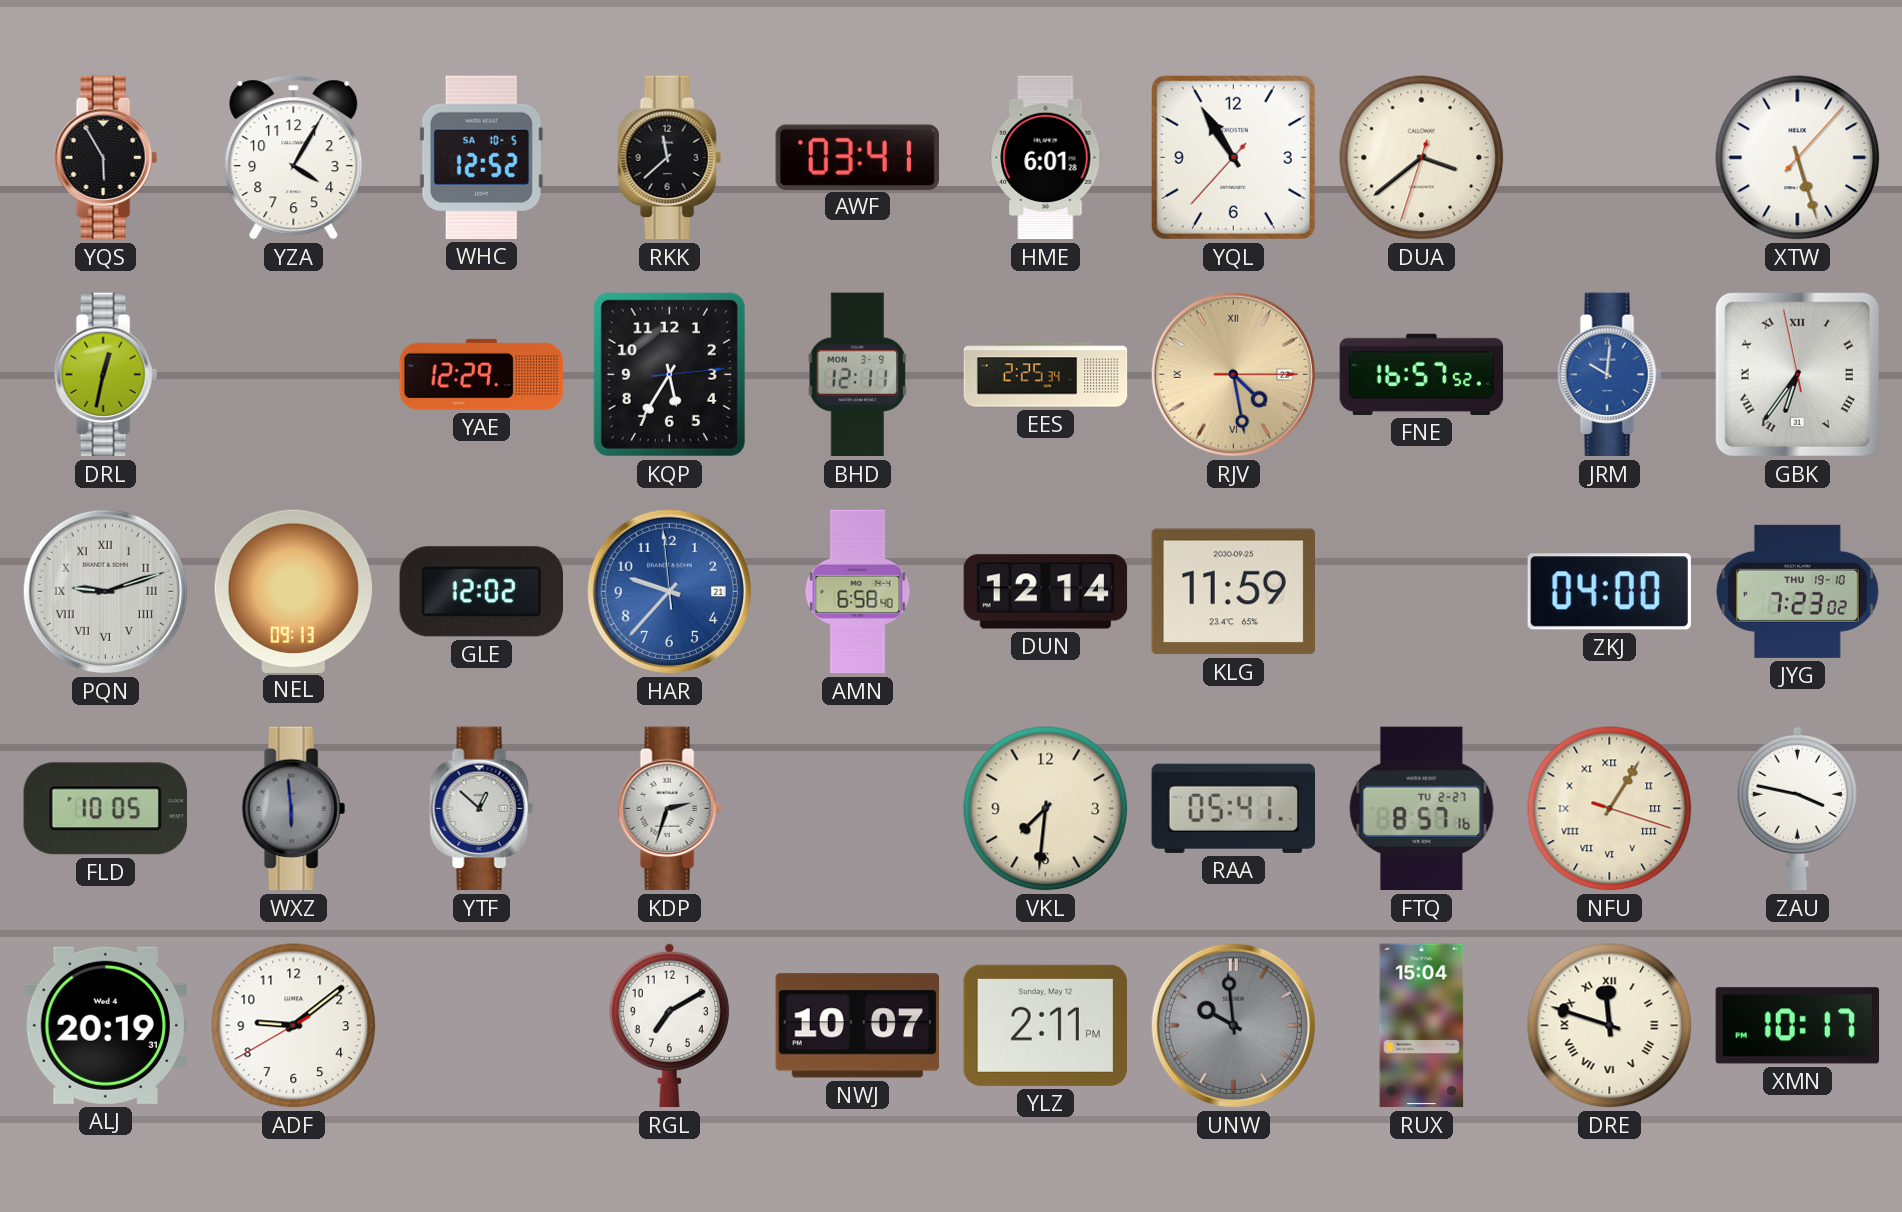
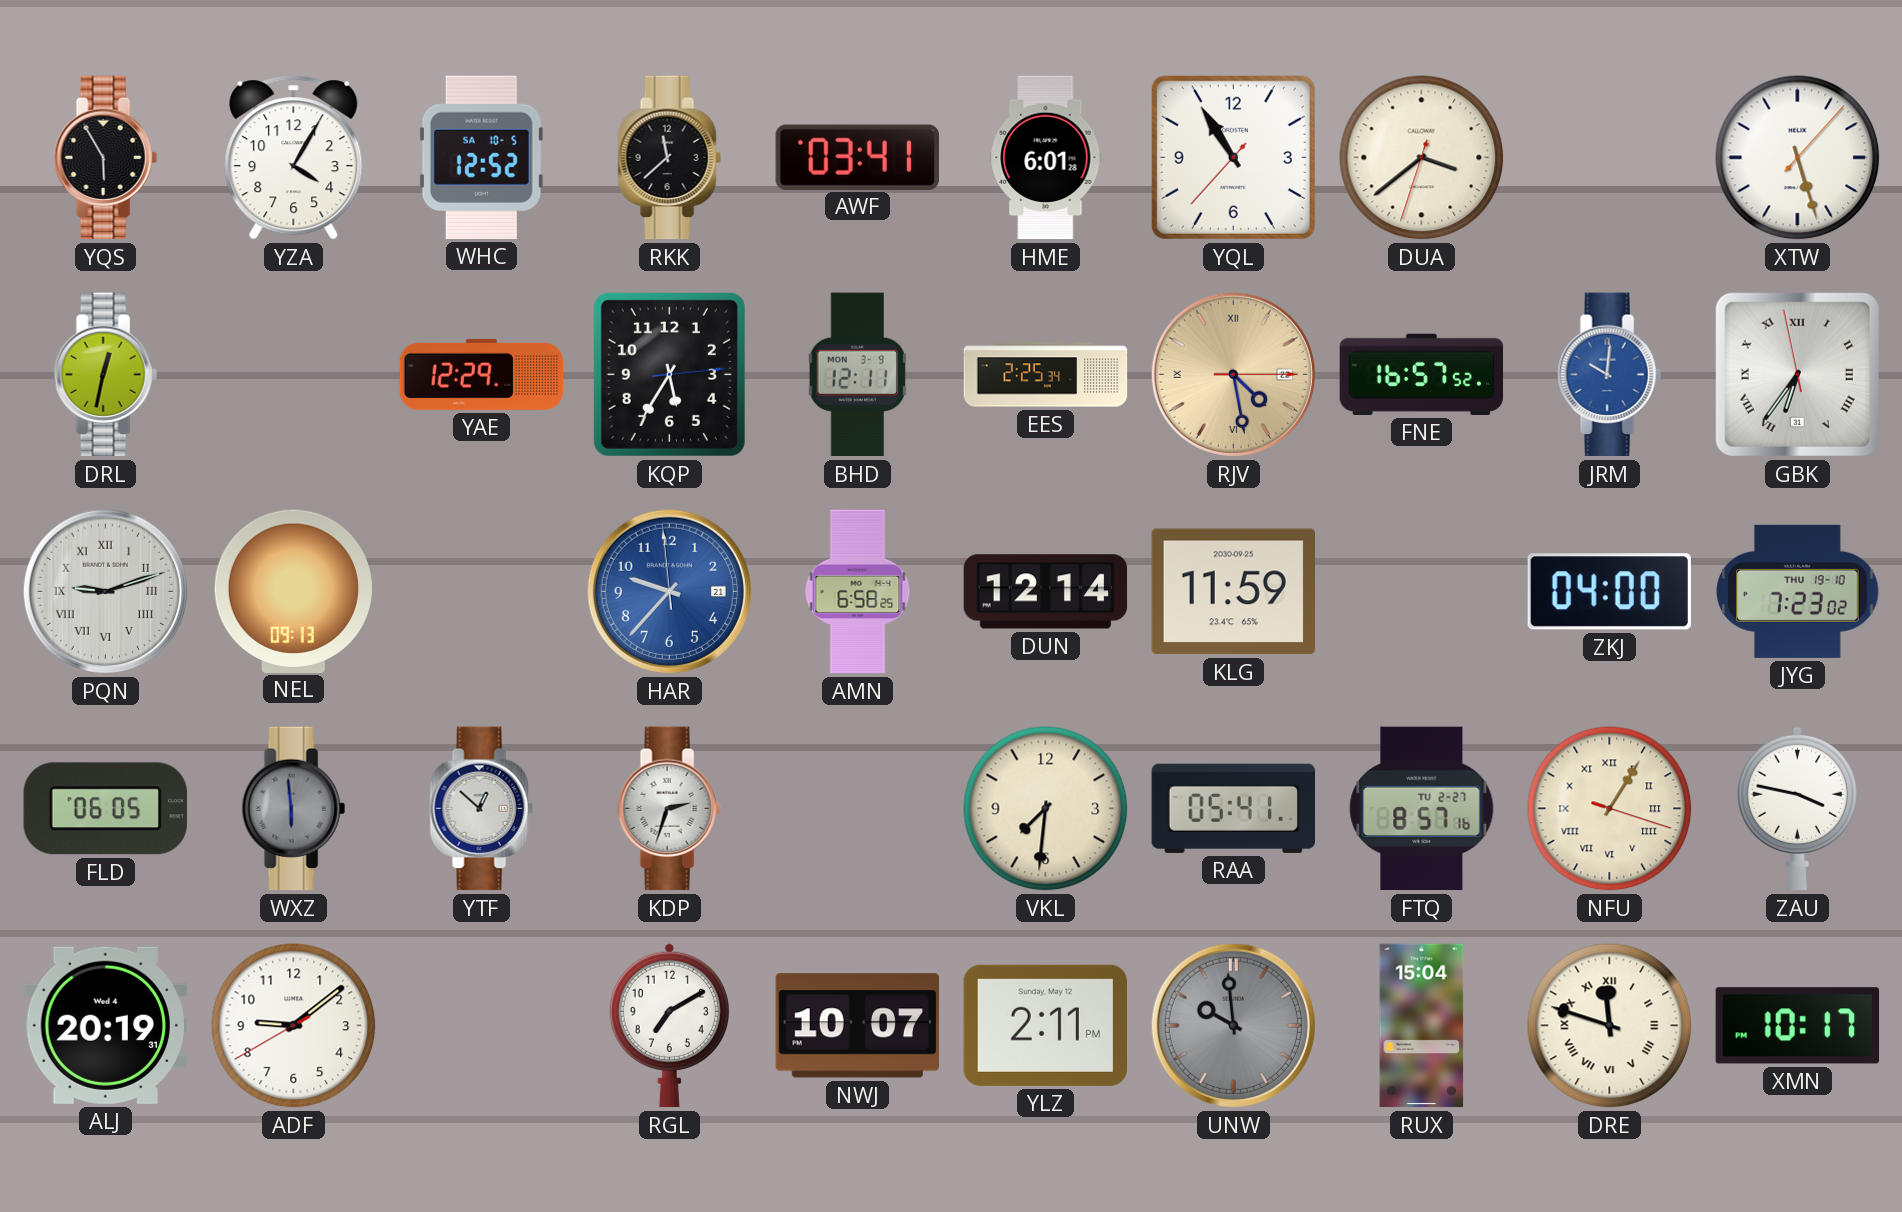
GLE: 12:02 -> none (481, 592)
AMN: 6:58:40 -> 6:58:25 (858, 592)
FLD: 10:05 -> 06:05 (105, 809)
